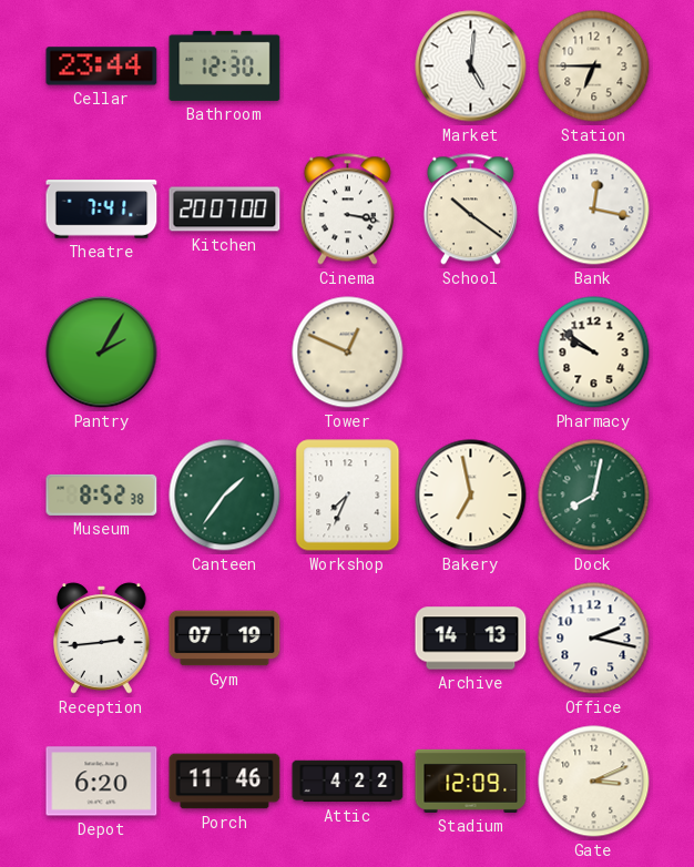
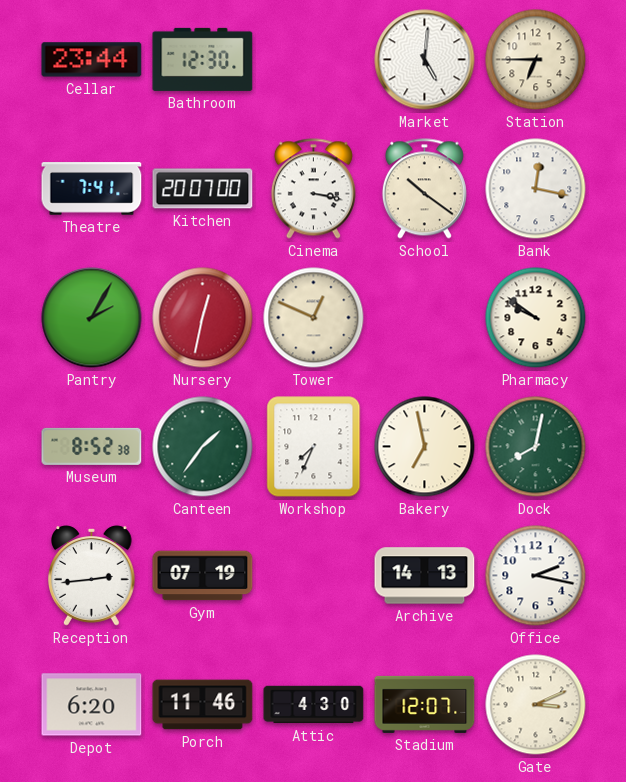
Nursery: none -> 12:32 (203, 318)
Attic: 4:22 -> 4:30 (314, 705)
Stadium: 12:09 -> 12:07 (425, 704)
